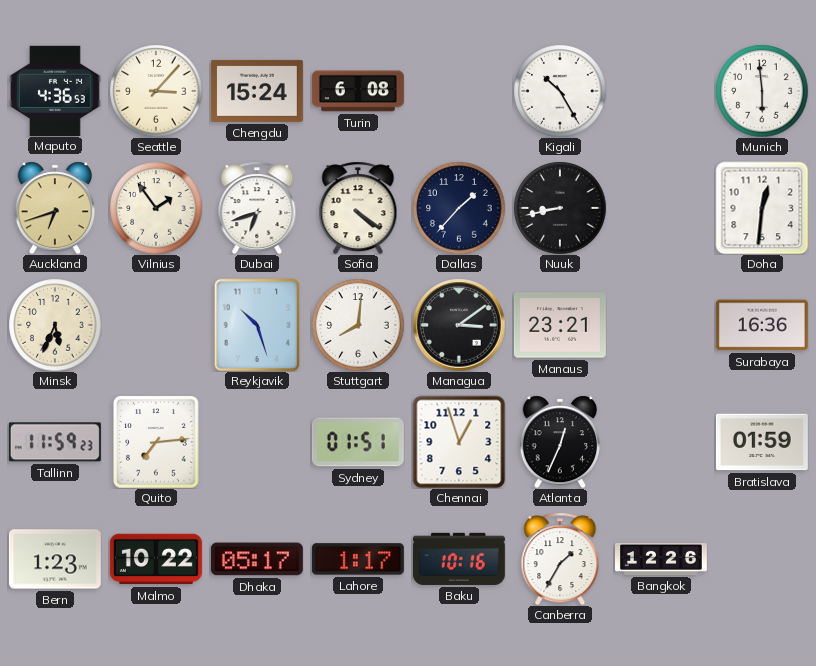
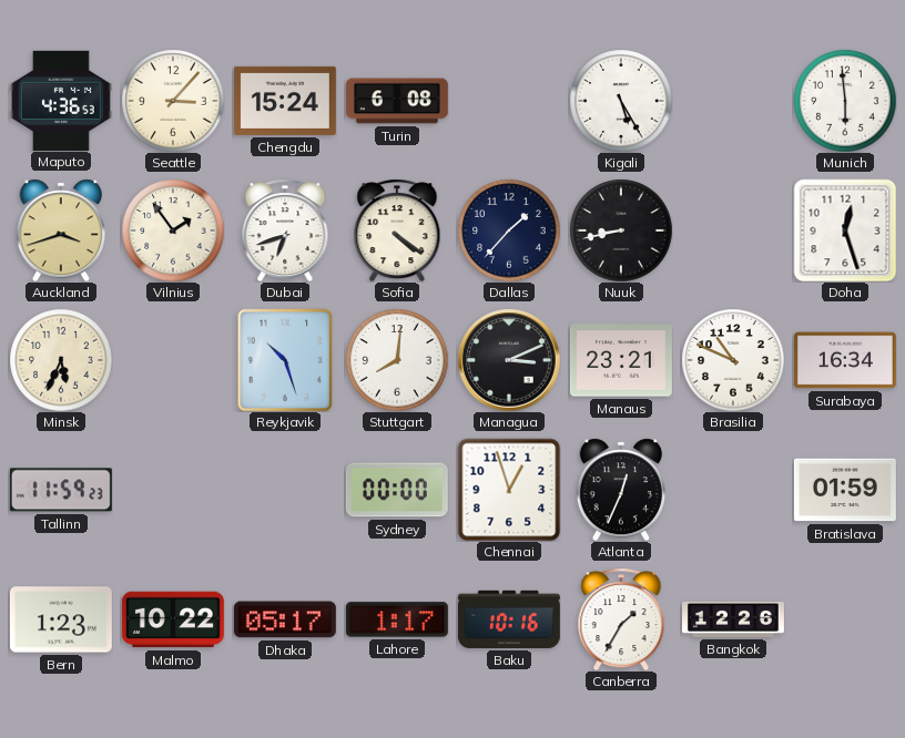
Kigali: 10:25 -> 5:25 (621, 101)
Auckland: 6:42 -> 3:42 (60, 230)
Doha: 12:31 -> 12:27 (845, 230)
Managua: 3:09 -> 3:11 (509, 360)
Brasilia: none -> 10:49 (733, 360)
Surabaya: 16:36 -> 16:34 (845, 360)
Quito: 7:14 -> none (156, 442)
Sydney: 01:51 -> 00:00 (397, 490)
